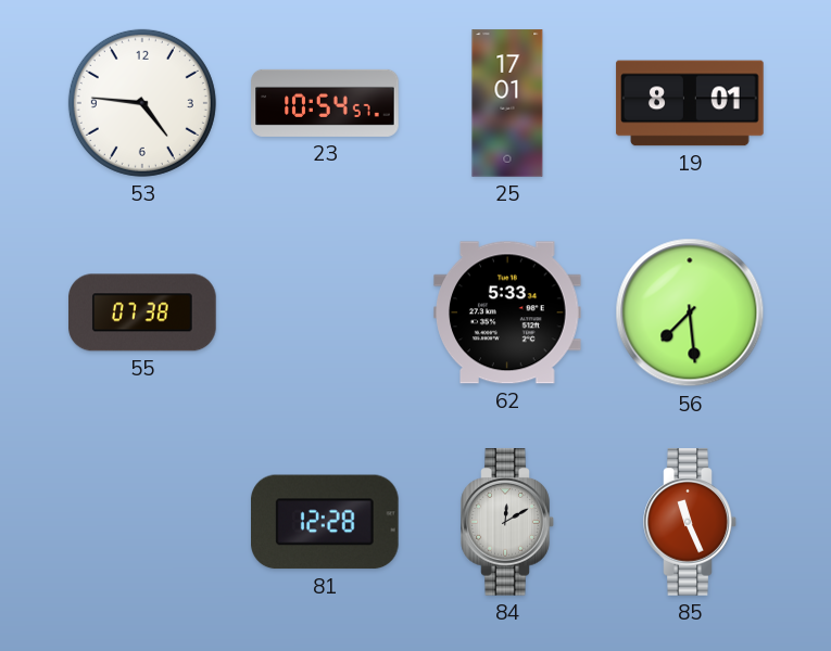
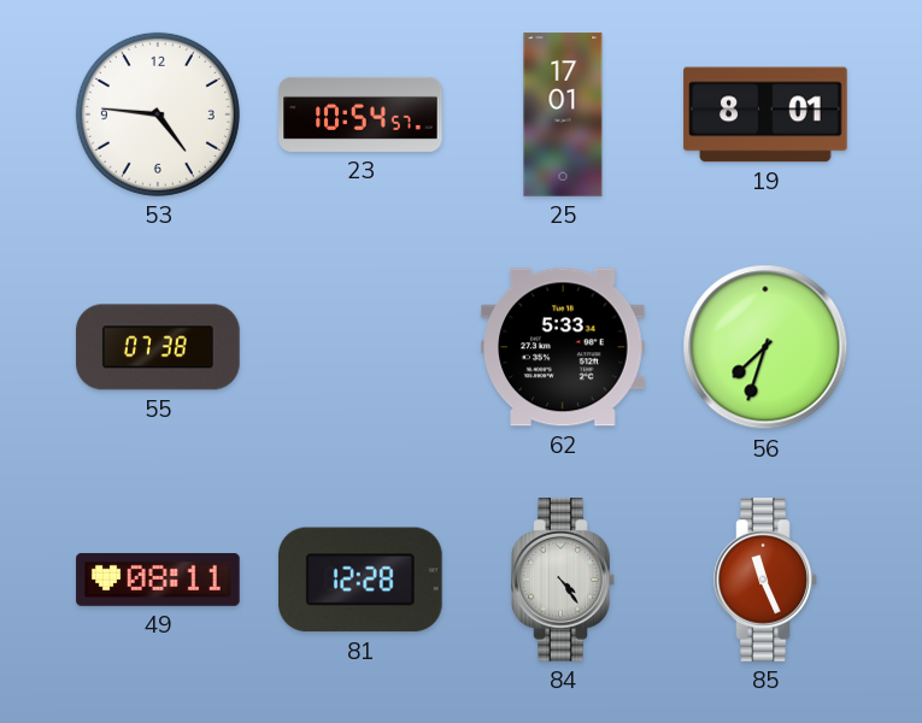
56: 7:29 -> 7:33 (765, 347)
49: none -> 08:11 (158, 581)
84: 12:10 -> 4:24 (563, 580)
